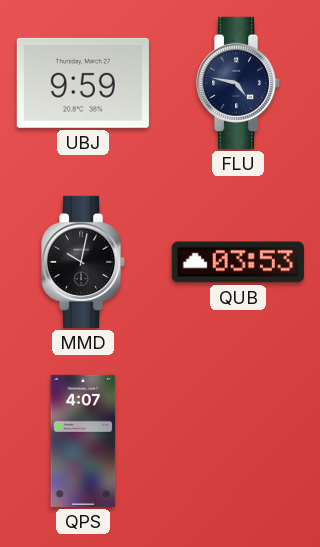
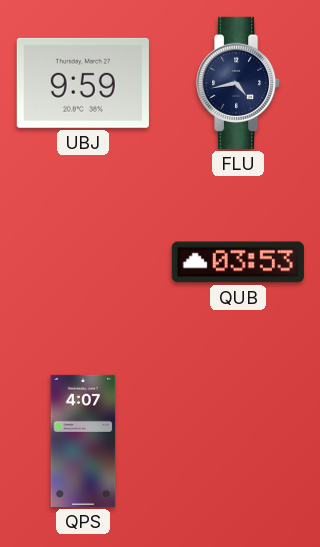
FLU: 4:47 -> 4:43 (239, 83)
MMD: 10:02 -> none (84, 262)
